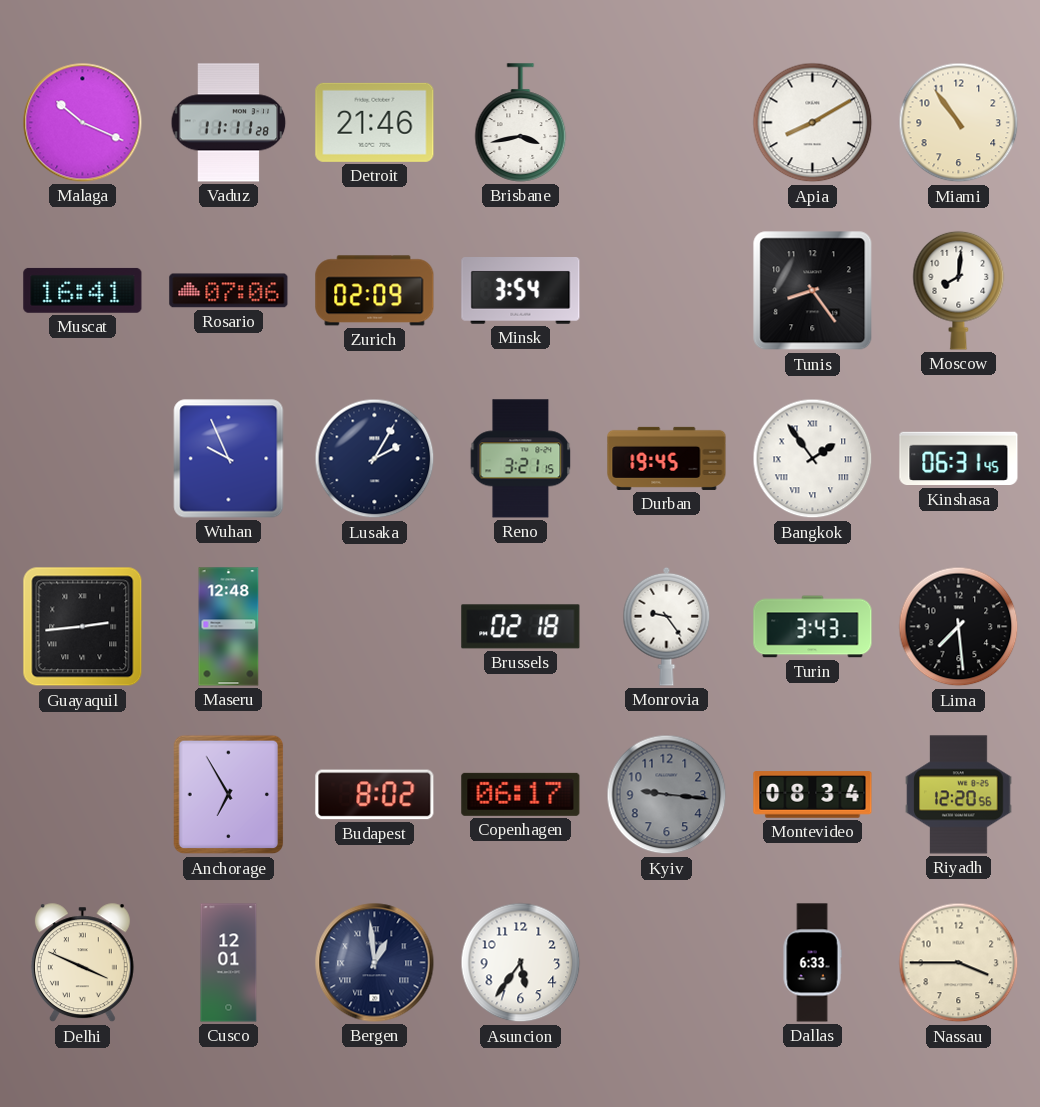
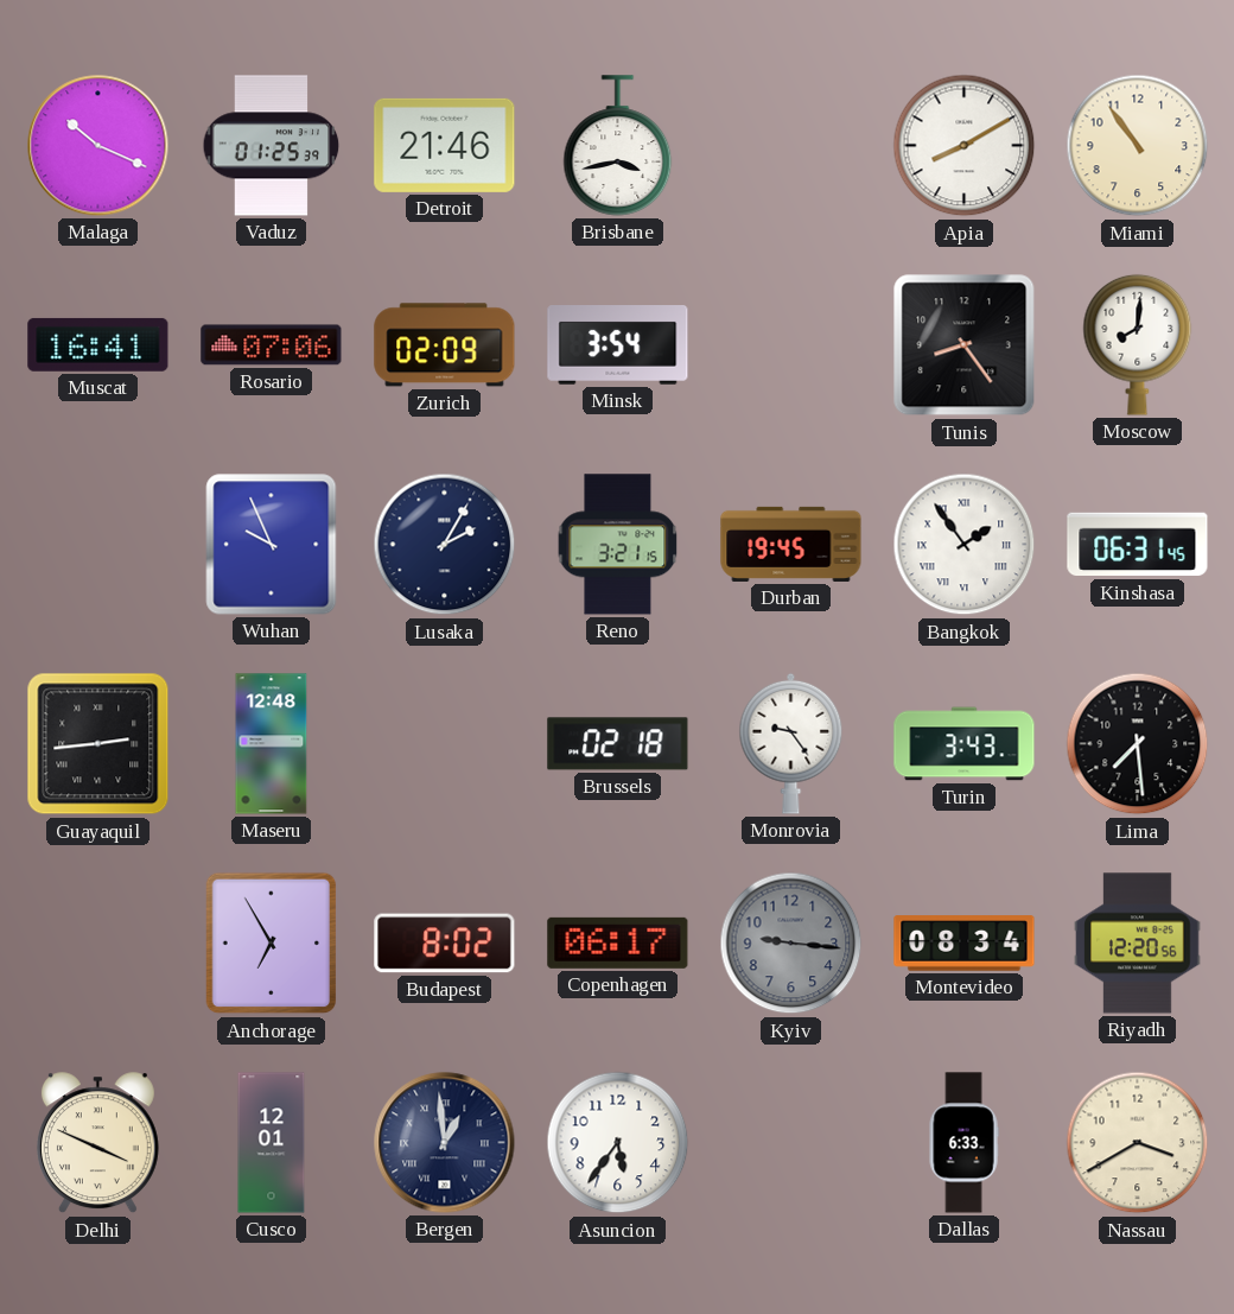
Vaduz: 11:11 -> 01:25 (272, 146)
Nassau: 3:45 -> 3:40 (1138, 1143)
